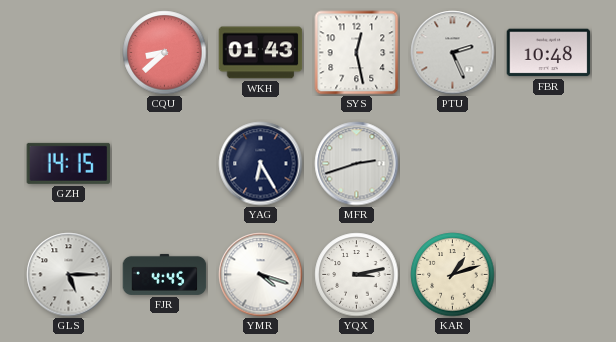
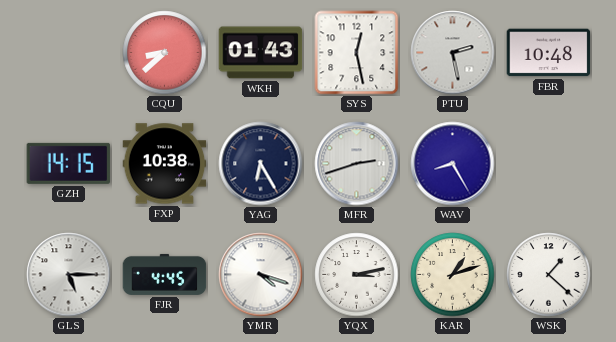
PTU: 2:26 -> 2:28 (453, 53)
FXP: none -> 10:38 (165, 164)
WAV: none -> 8:25 (453, 164)
WSK: none -> 1:22 (549, 275)
